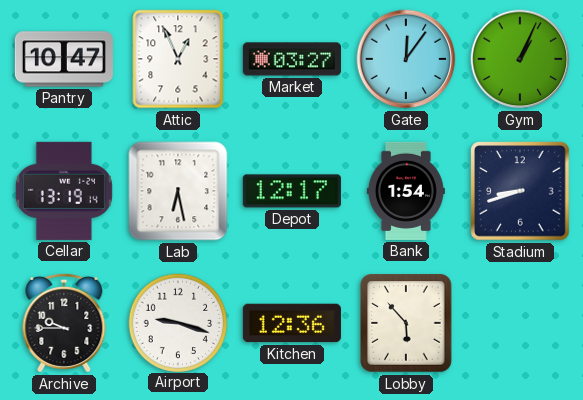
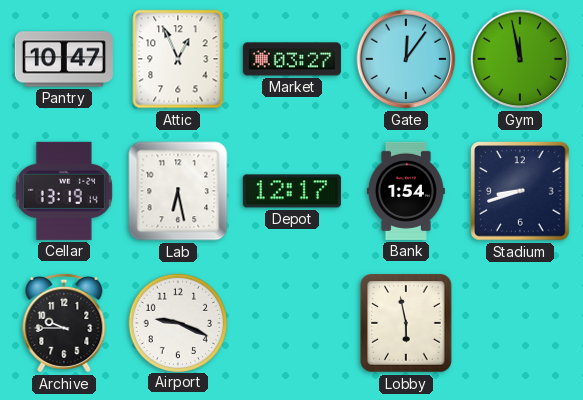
Gym: 1:04 -> 11:58 (520, 59)
Airport: 9:18 -> 9:19 (177, 322)
Kitchen: 12:36 -> none (292, 323)
Lobby: 5:53 -> 5:58 (406, 323)
